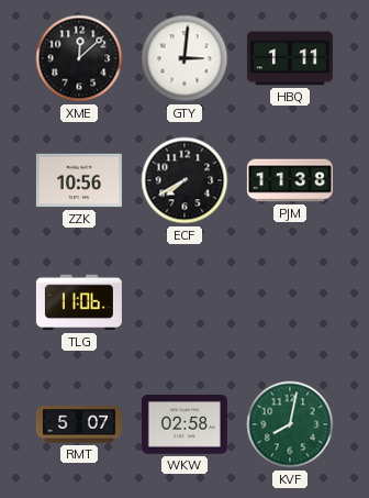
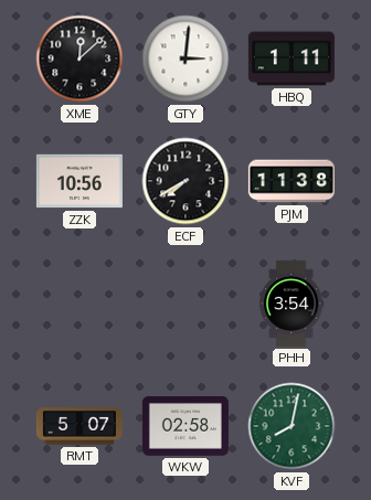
TLG: 11:06 -> none (79, 302)
PHH: none -> 3:54 (291, 304)
